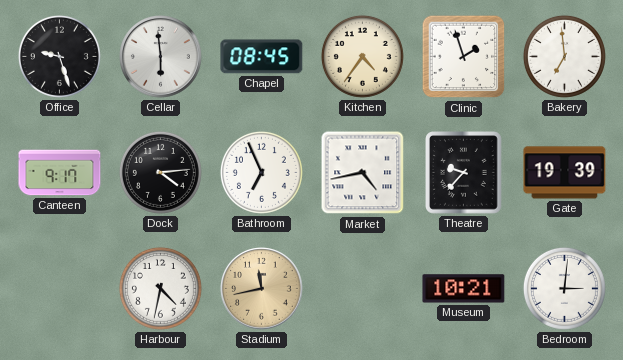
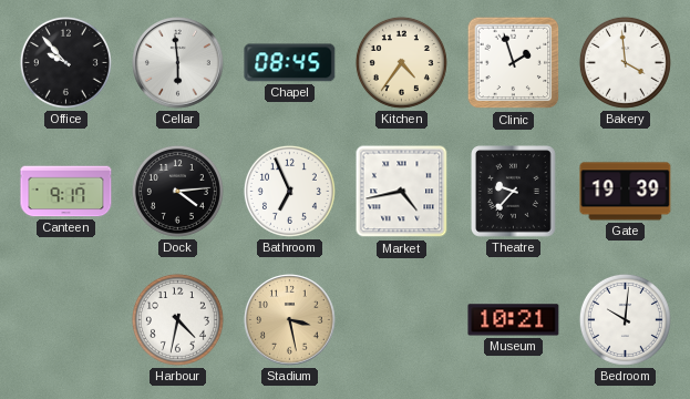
Office: 9:27 -> 9:53 (65, 62)
Bakery: 6:59 -> 3:59 (625, 62)
Stadium: 11:43 -> 3:28 (290, 320)
Bedroom: 3:01 -> 10:01 (625, 319)
